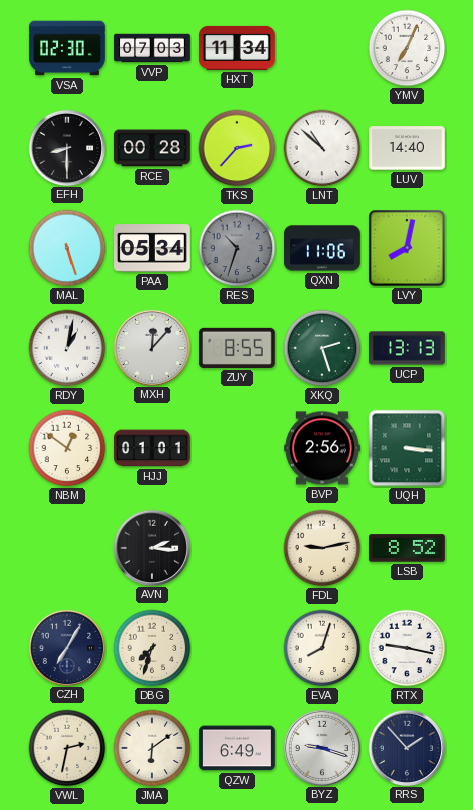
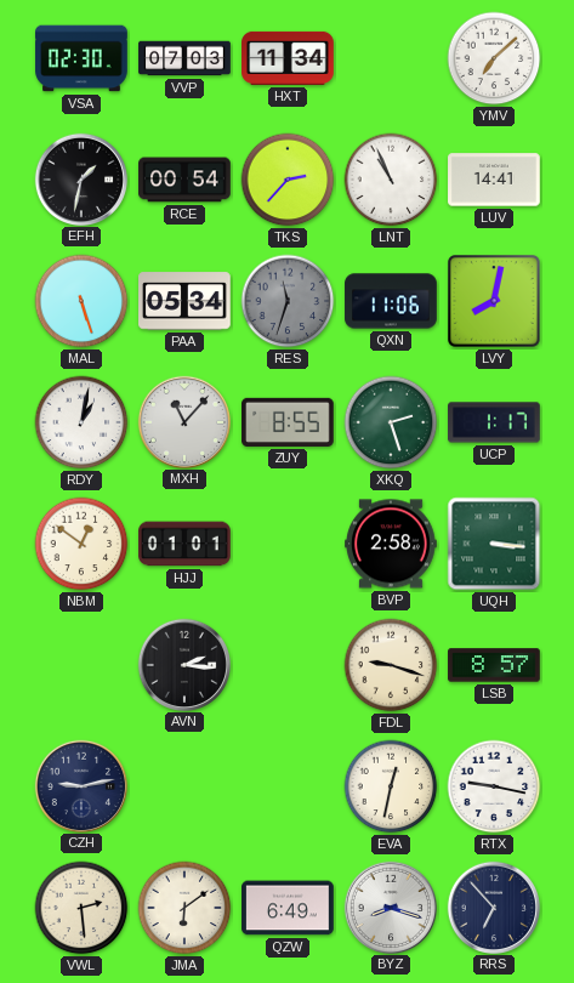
YMV: 7:04 -> 7:08 (494, 58)
EFH: 8:30 -> 1:32 (80, 178)
RCE: 00:28 -> 00:54 (184, 180)
LNT: 10:52 -> 10:56 (391, 180)
LUV: 14:40 -> 14:41 (494, 180)
RES: 10:33 -> 11:33 (288, 301)
MXH: 12:07 -> 11:07 (183, 421)
UCP: 13:13 -> 1:17 (494, 422)
BVP: 2:56 -> 2:58 (391, 544)
FDL: 9:13 -> 9:18 (391, 665)
LSB: 8:52 -> 8:57 (494, 665)
CZH: 7:05 -> 9:13 (80, 785)
DBG: 7:33 -> none (152, 648)
EVA: 8:03 -> 12:32 (391, 786)
VWL: 2:32 -> 2:29 (81, 908)
BYZ: 9:18 -> 8:18 (390, 907)
RRS: 1:53 -> 6:53 (493, 907)
